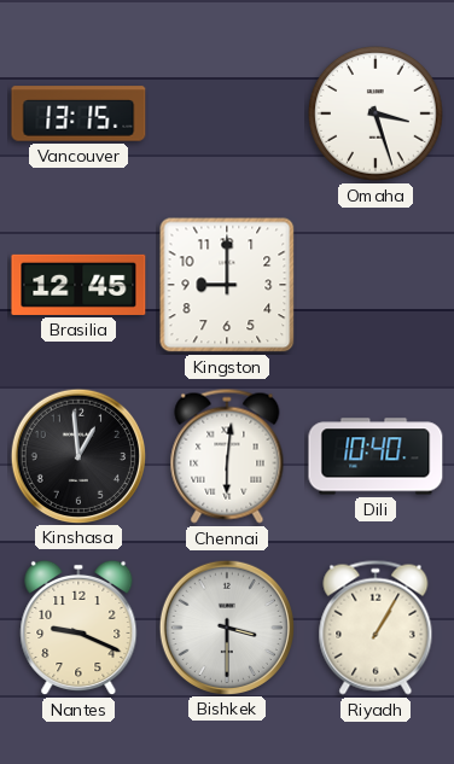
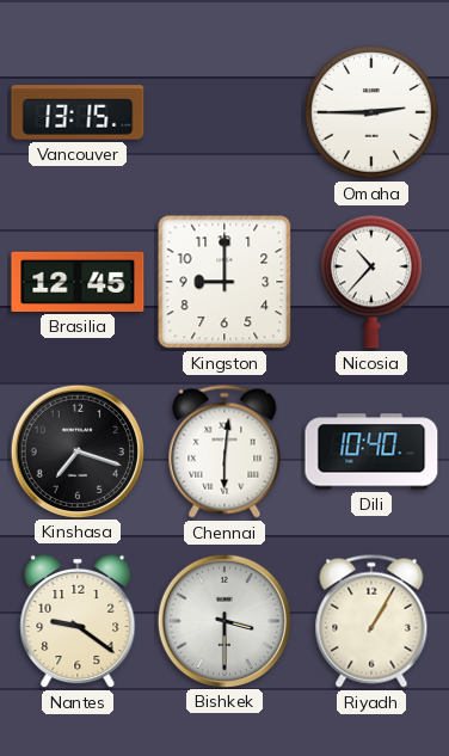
Omaha: 3:27 -> 2:45 (373, 113)
Nicosia: none -> 10:37 (371, 282)
Kinshasa: 12:59 -> 7:18 (76, 450)
Nantes: 9:19 -> 9:21 (78, 621)
